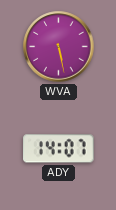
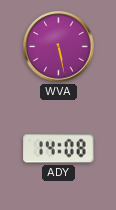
ADY: 14:07 -> 14:08 (59, 149)
